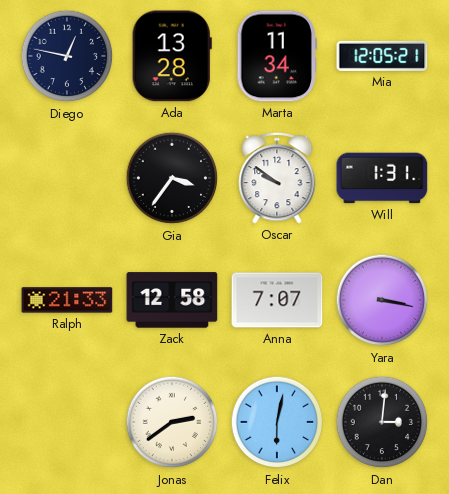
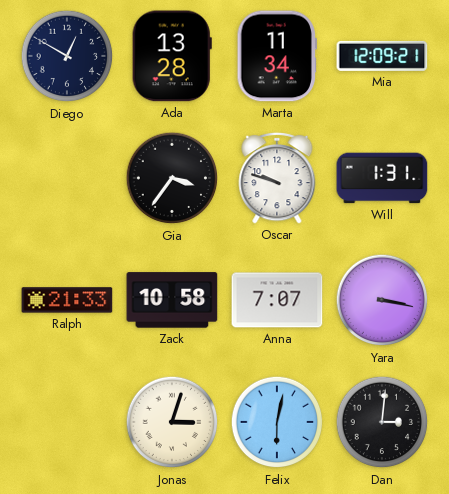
Diego: 12:47 -> 12:50 (67, 56)
Mia: 12:05 -> 12:09 (382, 56)
Oscar: 9:51 -> 9:48 (277, 178)
Zack: 12:58 -> 10:58 (172, 300)
Jonas: 2:39 -> 3:03 (172, 422)
